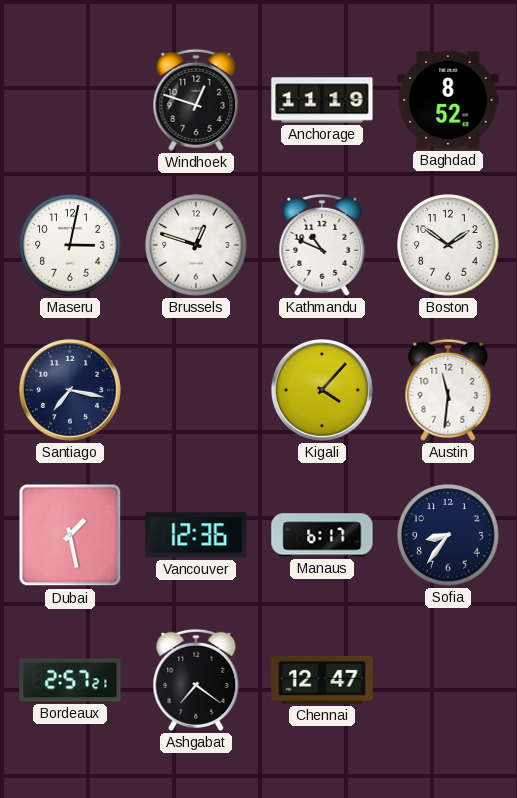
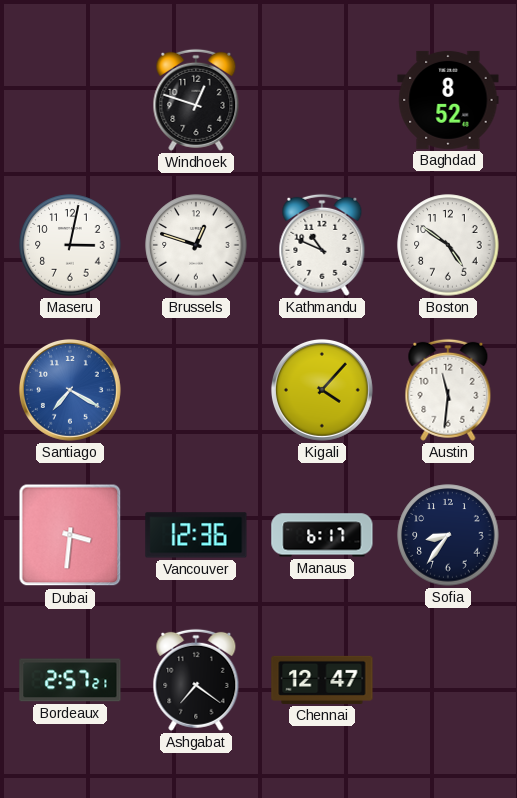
Anchorage: 11:19 -> none (322, 100)
Boston: 1:51 -> 4:51 (448, 245)
Santiago: 7:17 -> 7:20 (70, 390)
Santiago dial: navy -> blue (70, 390)
Dubai: 1:28 -> 3:31 (70, 535)
